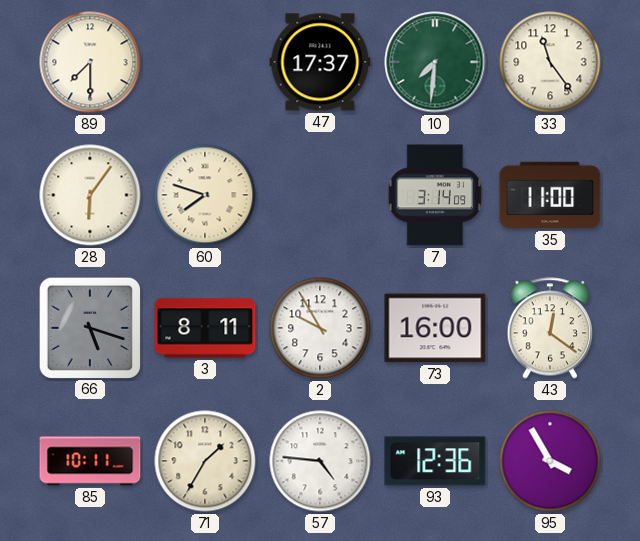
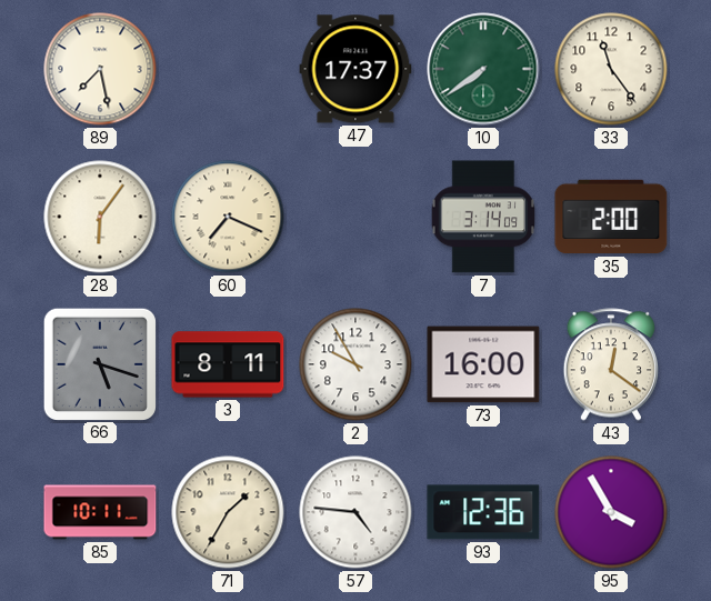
89: 7:30 -> 7:28 (100, 69)
10: 7:31 -> 7:39 (483, 69)
60: 7:48 -> 7:19 (228, 217)
35: 11:00 -> 2:00 (611, 217)
